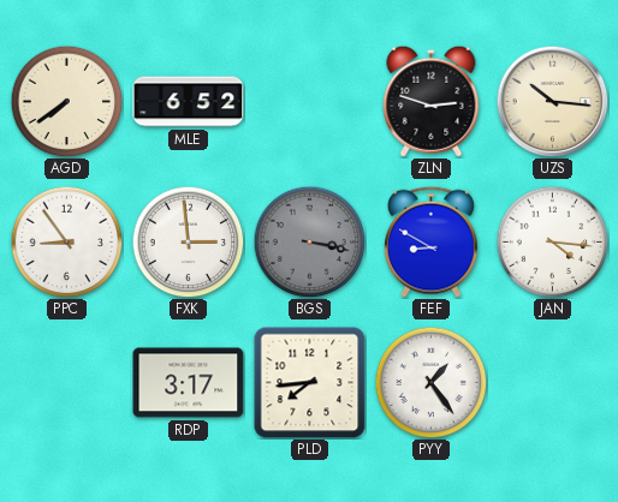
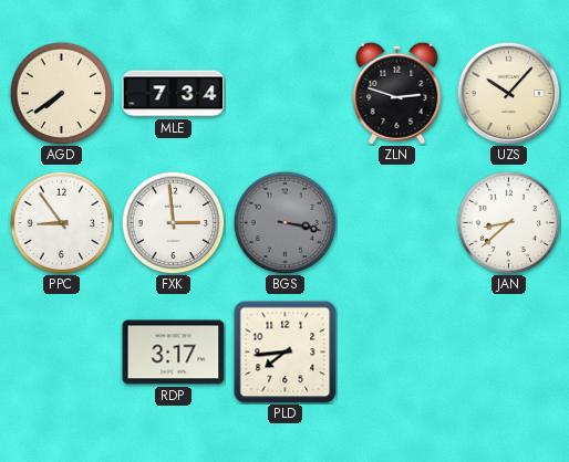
MLE: 6:52 -> 7:34 (174, 94)
UZS: 10:16 -> 10:07 (508, 93)
FEF: 8:50 -> none (430, 241)
JAN: 4:16 -> 8:38 (508, 222)
PYY: 1:24 -> none (430, 382)
